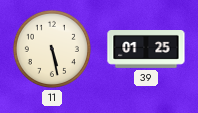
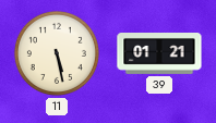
39: 01:25 -> 01:21 (159, 54)
